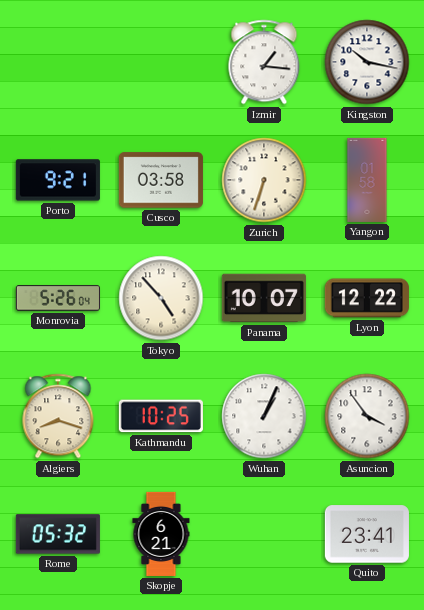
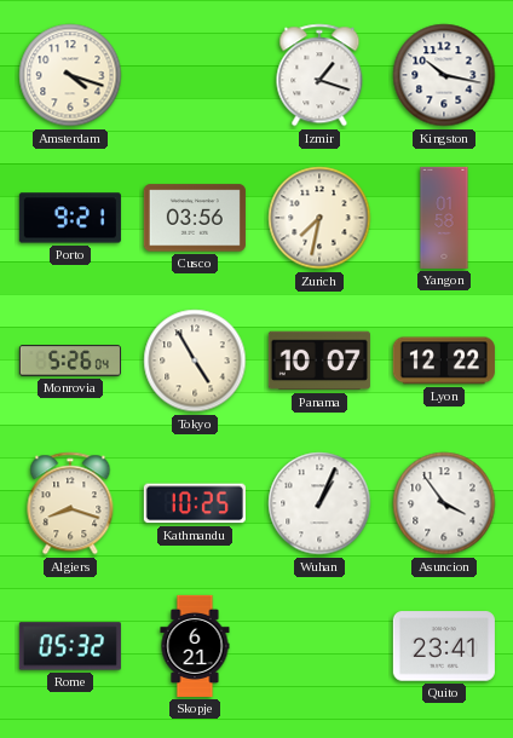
Amsterdam: none -> 4:18 (70, 75)
Izmir: 1:16 -> 1:18 (319, 75)
Cusco: 03:58 -> 03:56 (195, 218)
Zurich: 6:33 -> 7:32 (319, 218)
Tokyo: 4:53 -> 4:55 (195, 361)
